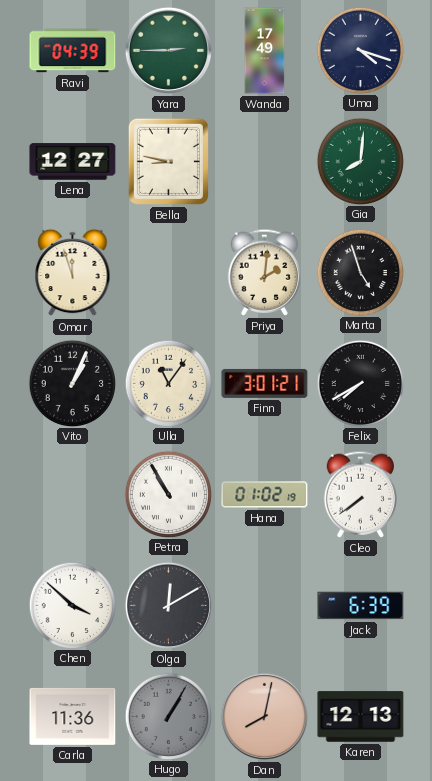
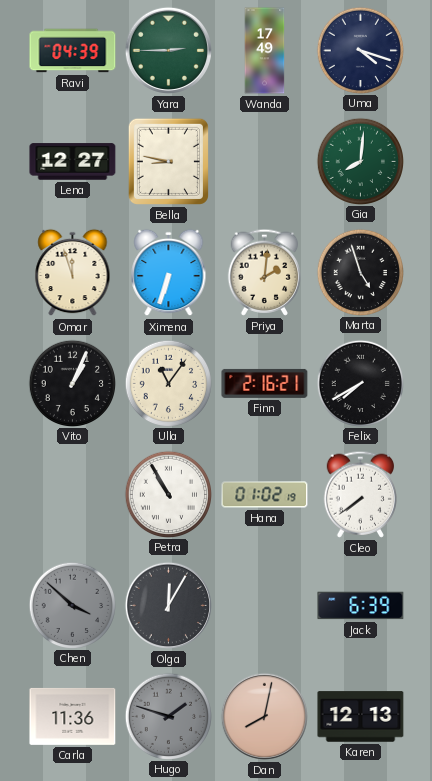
Ximena: none -> 6:33 (169, 273)
Finn: 3:01 -> 2:16 (265, 383)
Chen dial: white -> grey (72, 605)
Olga: 12:10 -> 12:05 (168, 605)
Hugo: 1:05 -> 1:48 (168, 716)
